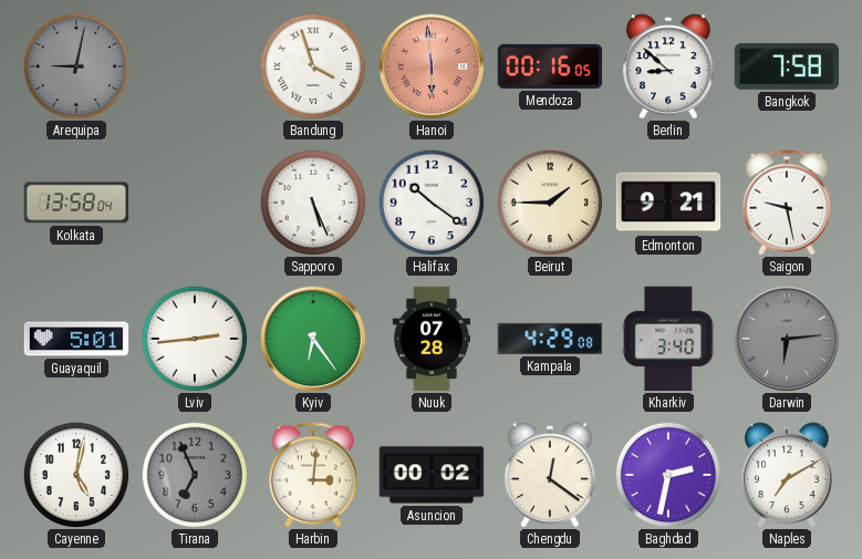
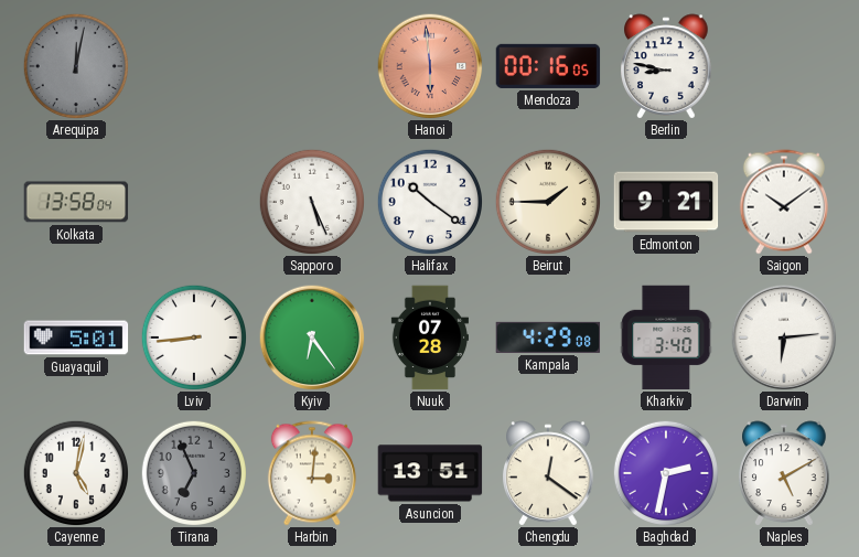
Arequipa: 9:02 -> 12:02 (75, 65)
Bandung: 3:57 -> none (312, 65)
Berlin: 8:52 -> 8:47 (666, 66)
Bangkok: 7:58 -> none (787, 66)
Saigon: 9:28 -> 10:09 (784, 202)
Lviv: 2:44 -> 8:44 (193, 336)
Darwin dial: grey -> white (784, 338)
Asuncion: 00:02 -> 13:51 (430, 473)
Naples: 7:10 -> 5:10 (784, 473)
